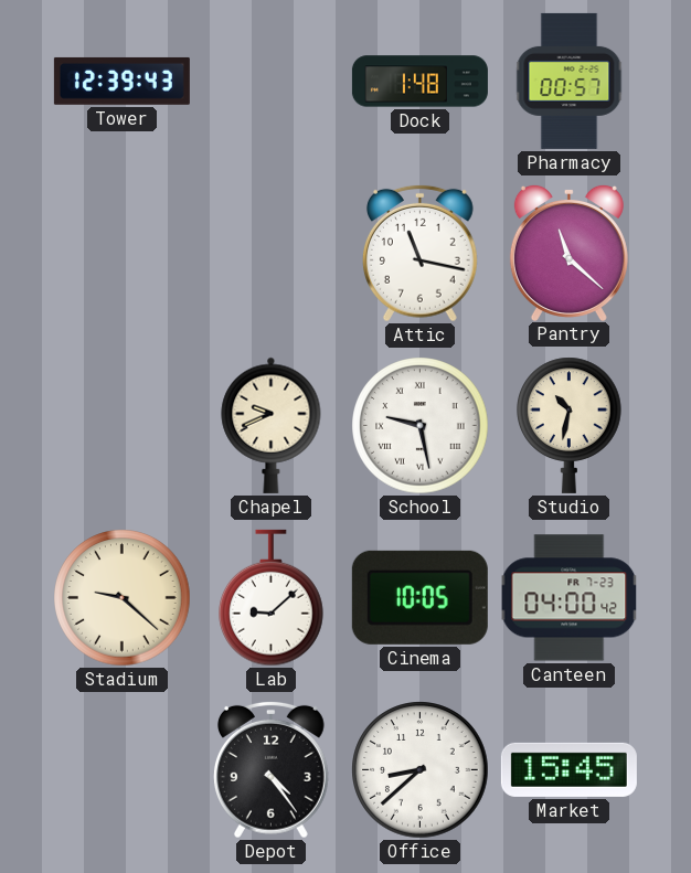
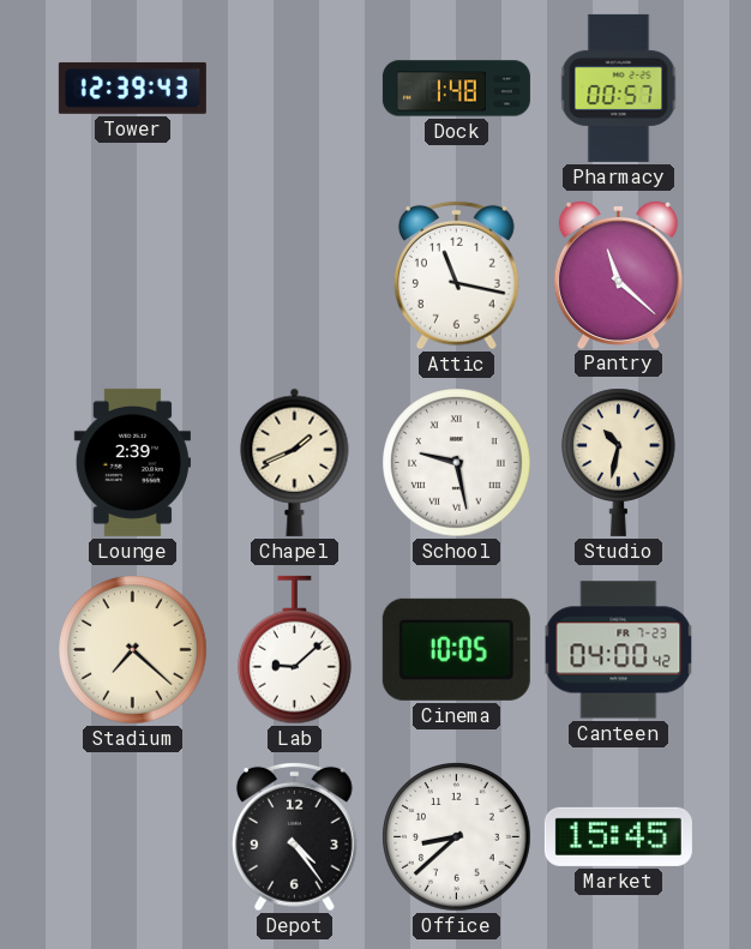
Lounge: none -> 2:39 (132, 462)
Chapel: 9:41 -> 1:41 (295, 462)
Stadium: 9:22 -> 7:22 (133, 650)
